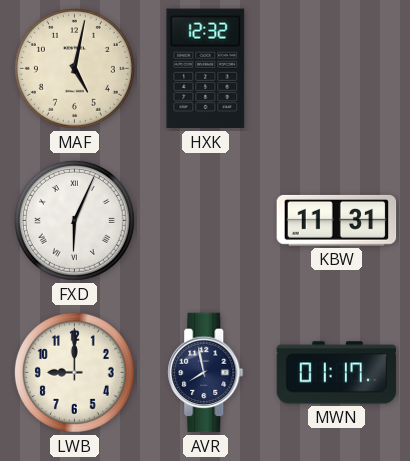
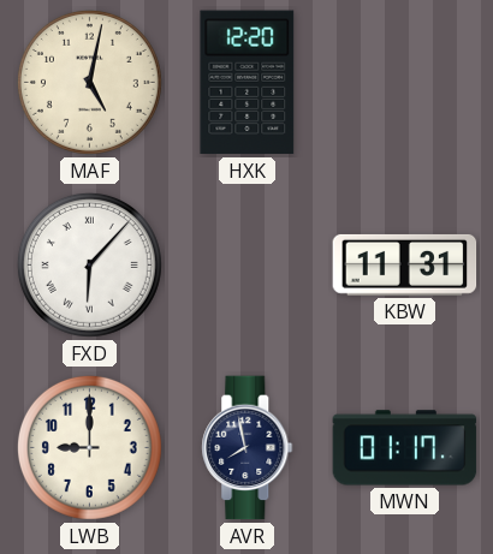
HXK: 12:32 -> 12:20 (248, 83)
FXD: 6:04 -> 6:07 (89, 264)
